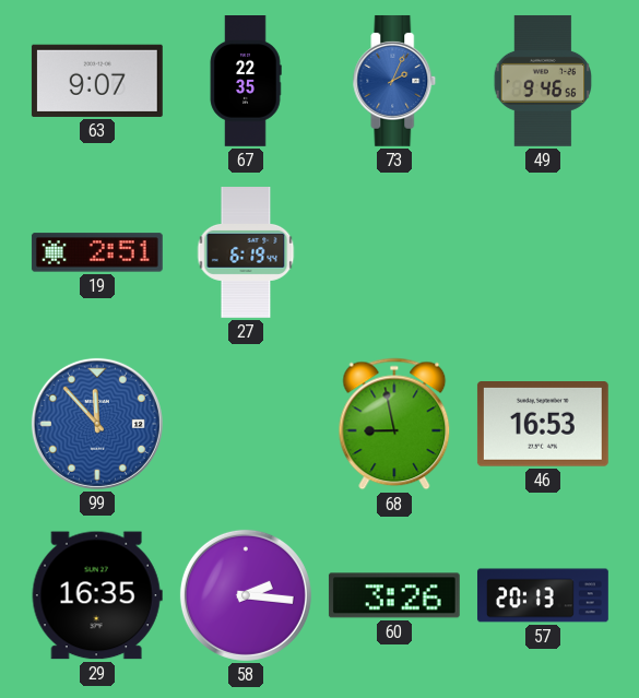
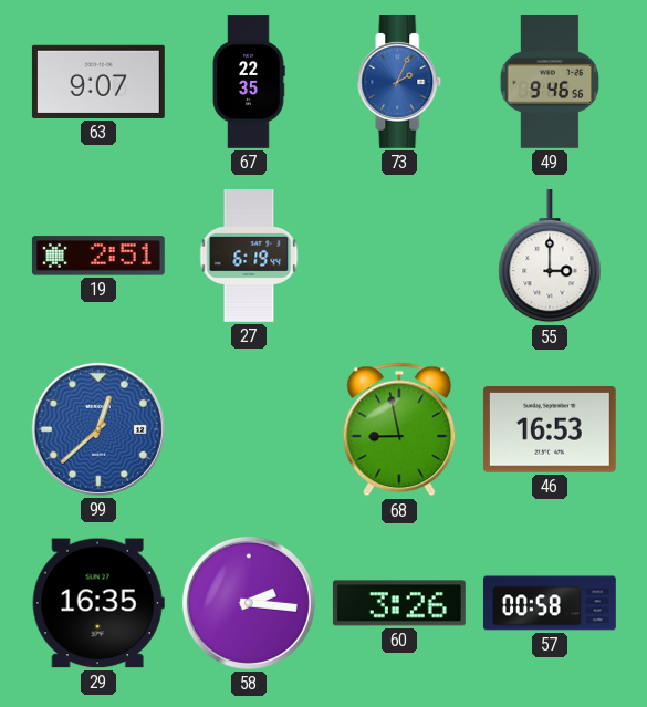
55: none -> 3:00 (550, 256)
99: 11:53 -> 12:38 (98, 429)
57: 20:13 -> 00:58 (550, 603)
